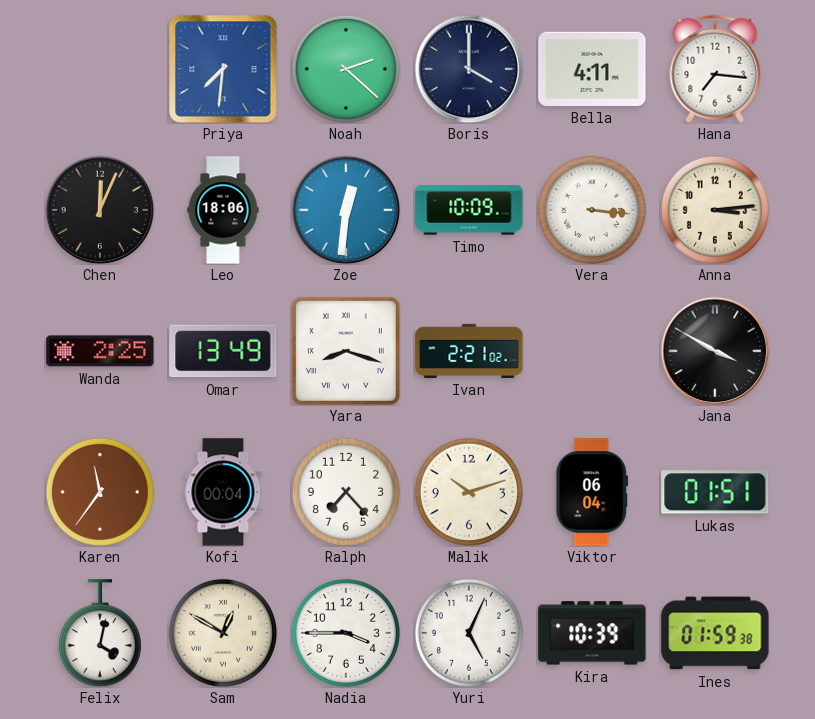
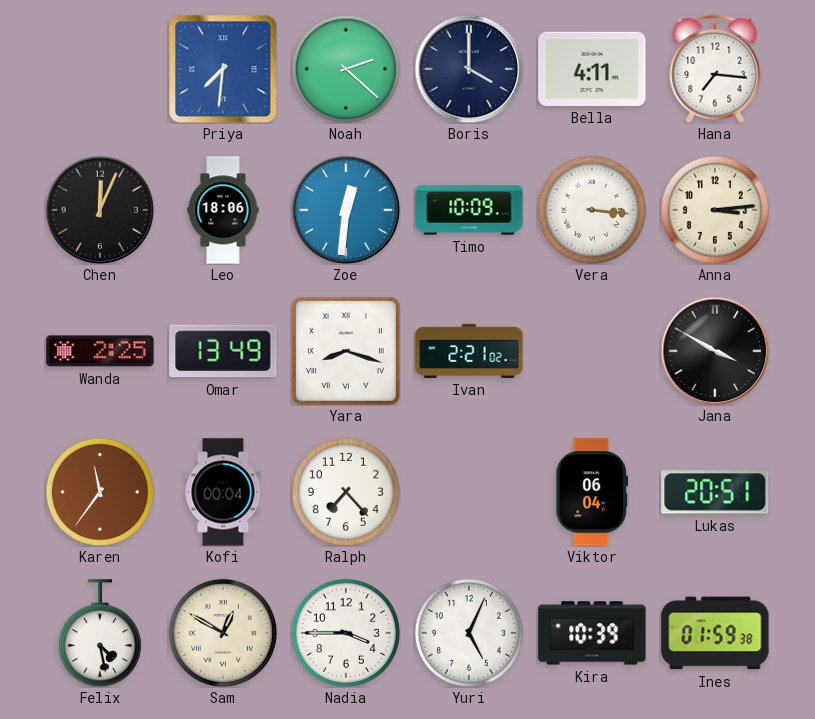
Malik: 10:12 -> none (469, 492)
Lukas: 01:51 -> 20:51 (715, 492)
Felix: 4:02 -> 4:28 (100, 633)
